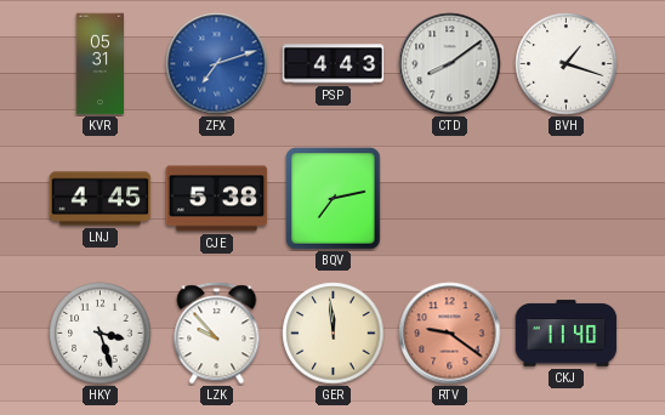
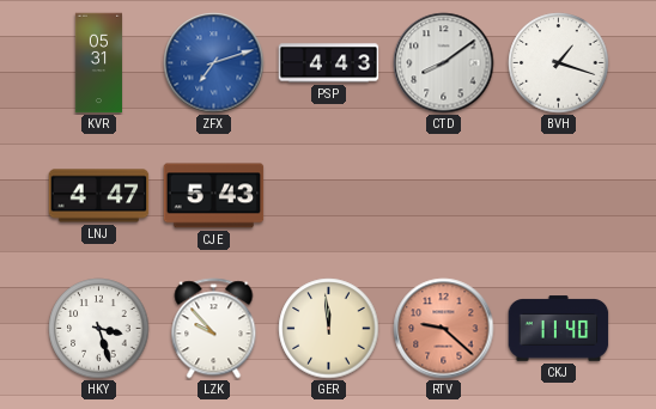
LNJ: 4:45 -> 4:47 (99, 196)
CJE: 5:38 -> 5:43 (214, 196)
BQV: 7:13 -> none (334, 199)
RTV: 9:21 -> 9:22 (444, 329)
